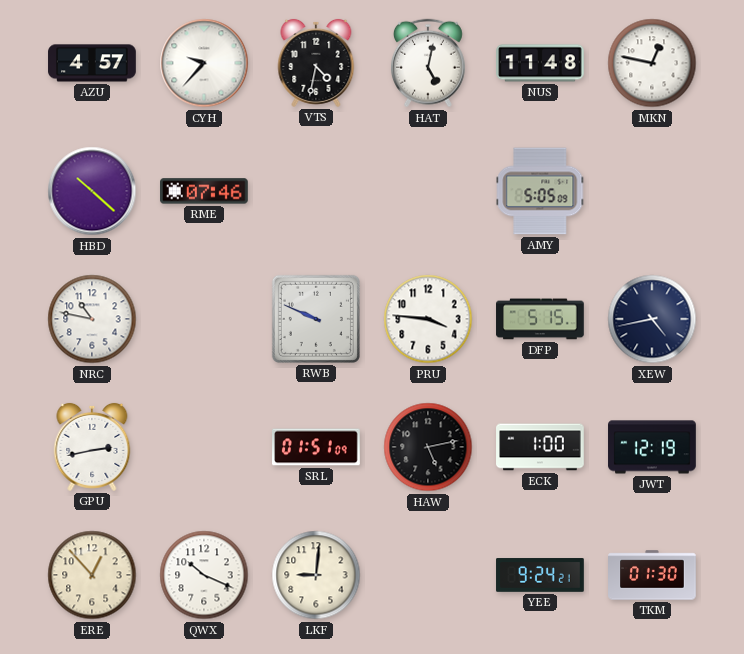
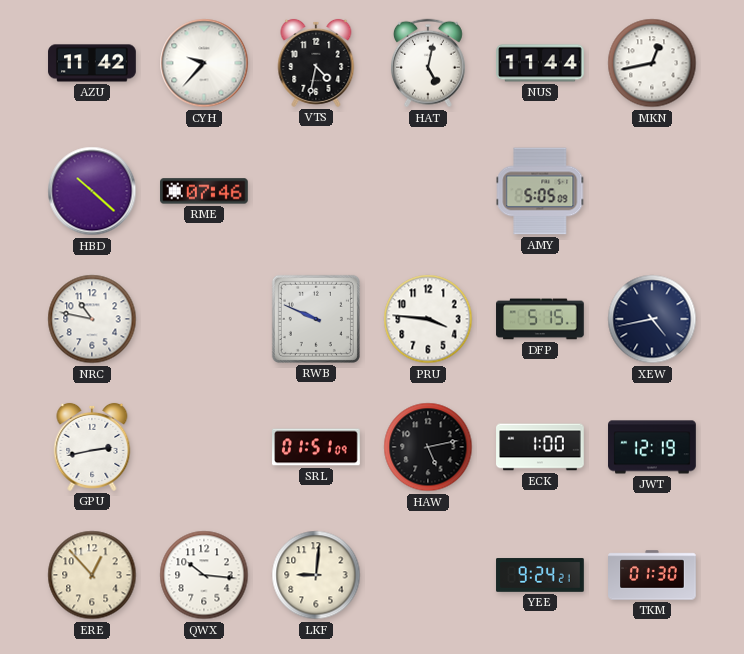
AZU: 4:57 -> 11:42 (92, 63)
NUS: 11:48 -> 11:44 (540, 63)
MKN: 12:47 -> 12:43 (652, 63)
QWX: 10:19 -> 10:16 (204, 575)
